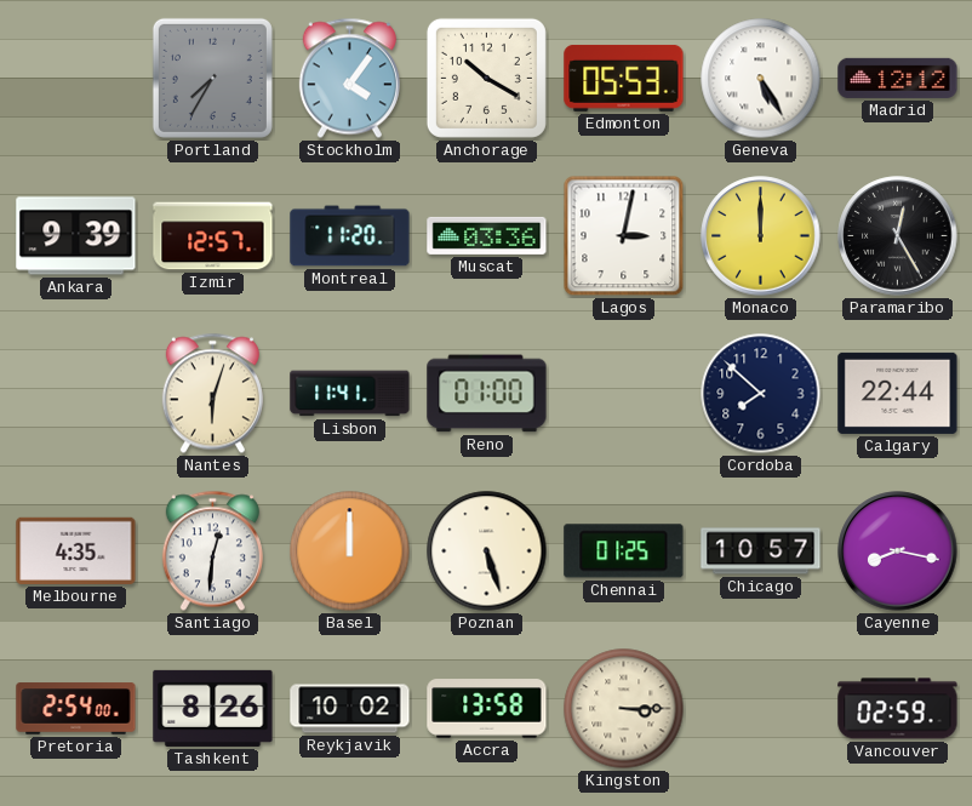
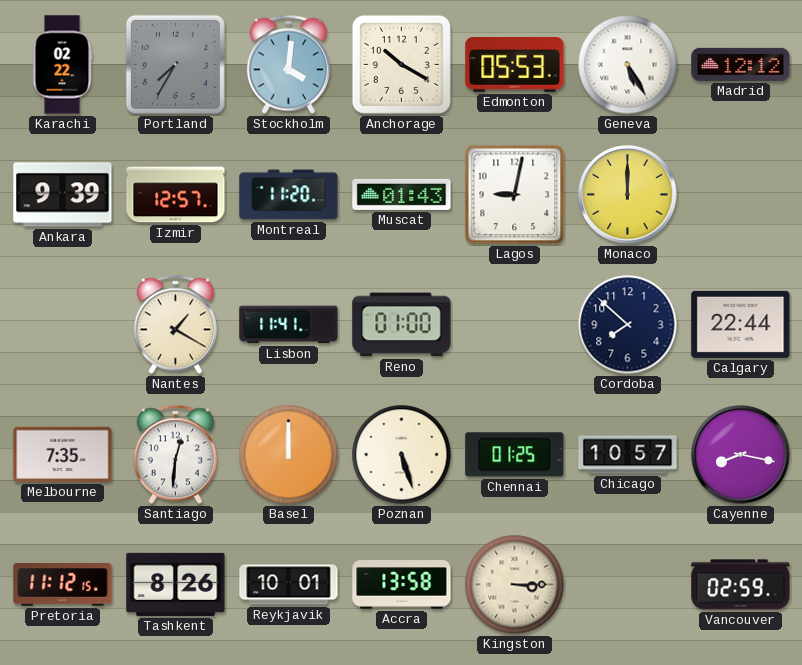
Karachi: none -> 02:22 (62, 65)
Stockholm: 4:06 -> 4:01 (288, 65)
Muscat: 03:36 -> 01:43 (402, 194)
Lagos: 3:02 -> 9:02 (515, 195)
Paramaribo: 12:25 -> none (898, 236)
Nantes: 6:03 -> 1:20 (175, 325)
Melbourne: 4:35 -> 7:35 (63, 454)
Pretoria: 2:54 -> 11:12 (63, 585)
Reykjavik: 10:02 -> 10:01 (289, 585)
